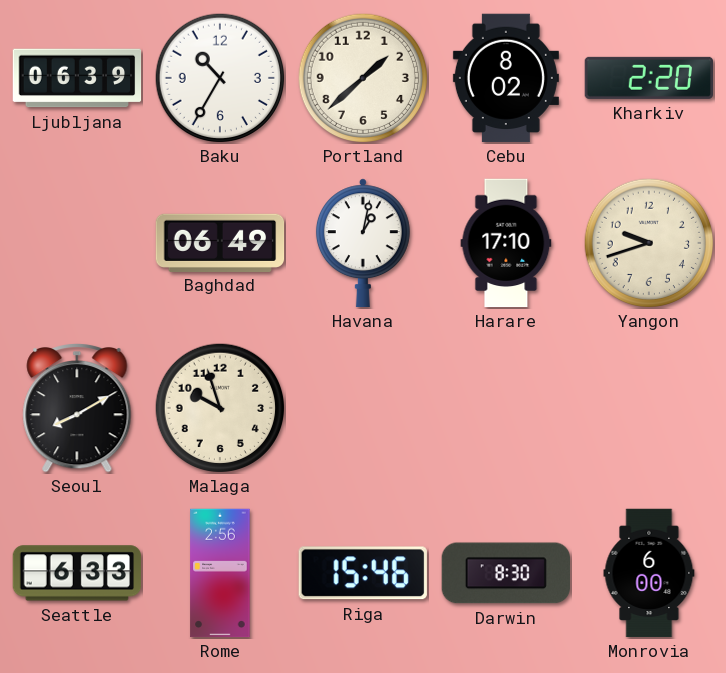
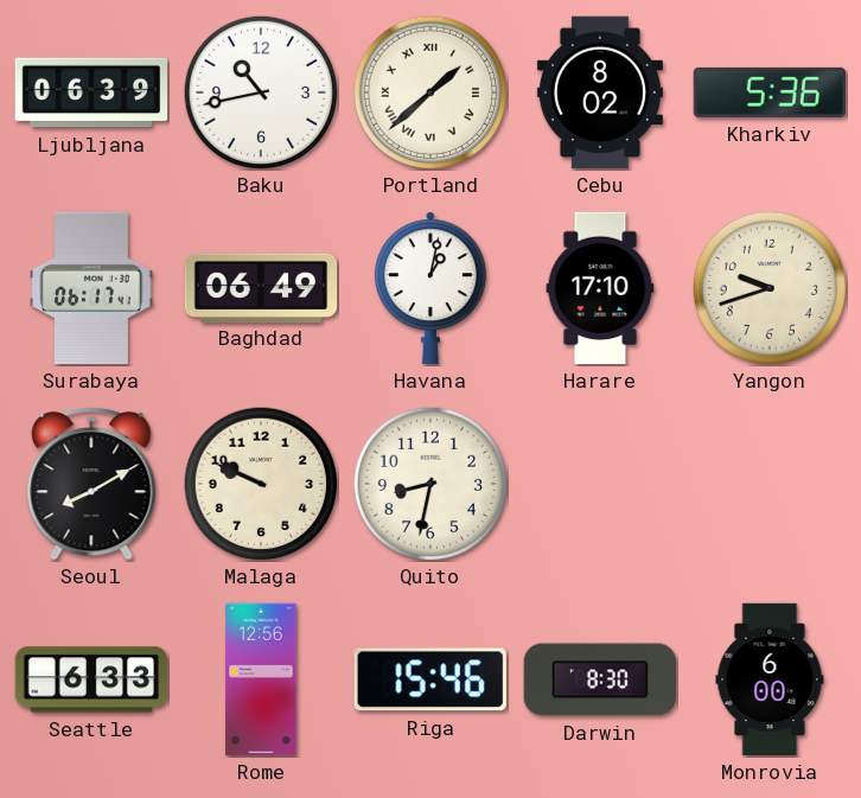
Baku: 10:35 -> 10:43 (260, 91)
Portland numerals: Arabic -> Roman (429, 91)
Kharkiv: 2:20 -> 5:36 (770, 92)
Surabaya: none -> 06:17 (91, 288)
Malaga: 9:57 -> 9:49 (260, 483)
Quito: none -> 8:32 (429, 483)
Rome: 2:56 -> 12:56 (261, 679)
